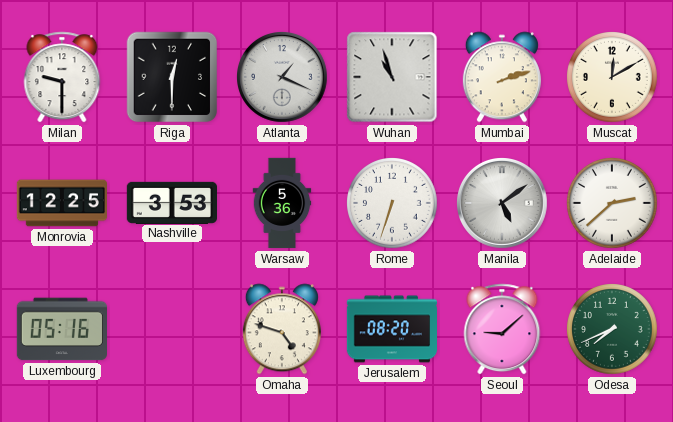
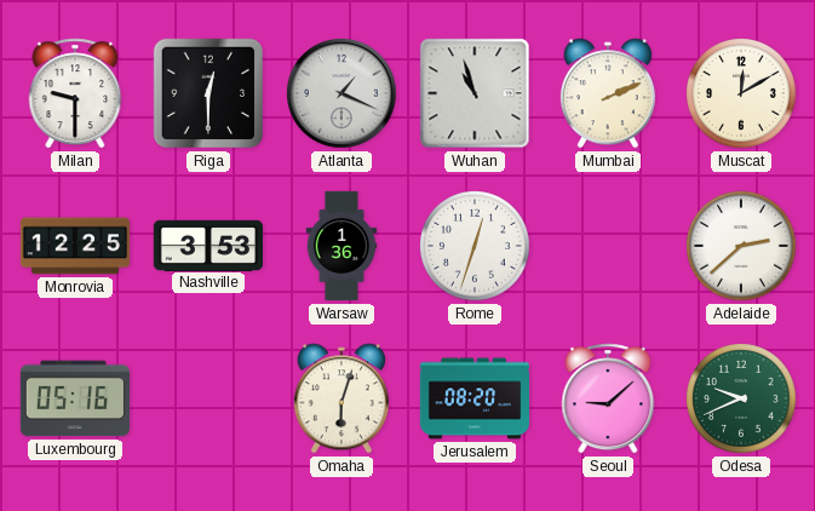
Mumbai: 2:12 -> 2:11 (608, 93)
Warsaw: 5:36 -> 1:36 (342, 246)
Rome: 6:33 -> 12:33 (476, 247)
Manila: 5:09 -> none (503, 204)
Omaha: 4:48 -> 6:03 (342, 398)
Odesa: 7:41 -> 9:41 (742, 400)
